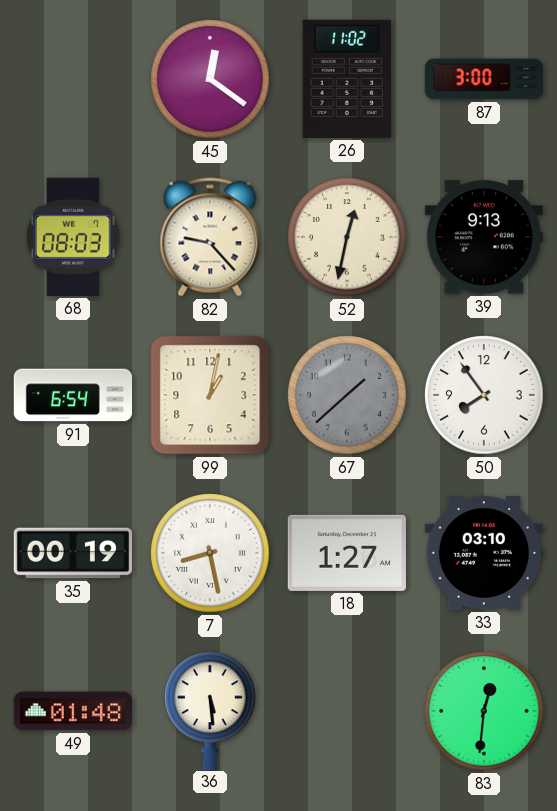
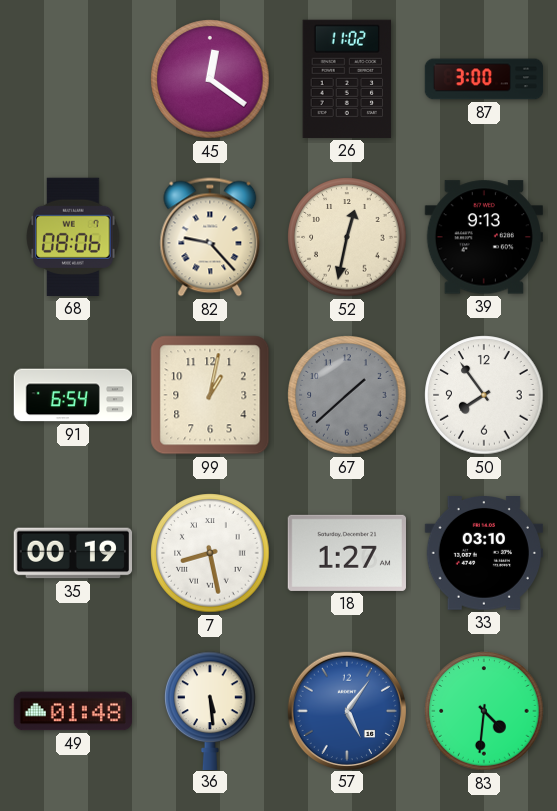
68: 08:03 -> 08:06 (73, 237)
57: none -> 5:06 (346, 710)
83: 12:31 -> 4:31 (484, 711)
